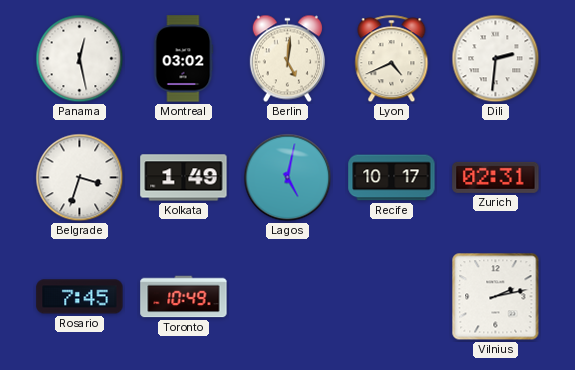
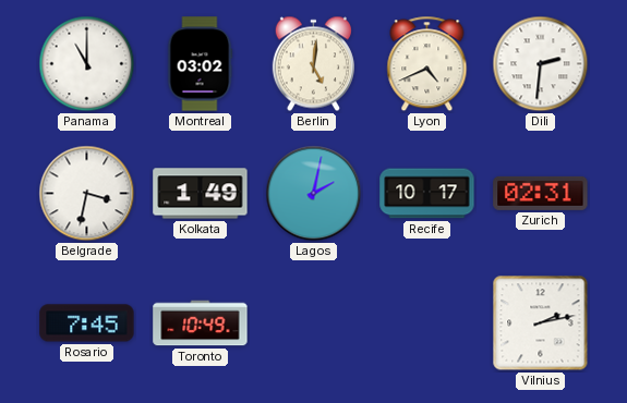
Panama: 12:28 -> 11:00 (87, 64)
Belgrade: 3:33 -> 3:32 (87, 194)
Lagos: 5:02 -> 2:02 (314, 194)
